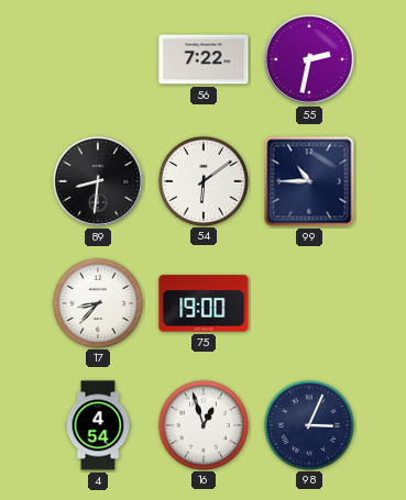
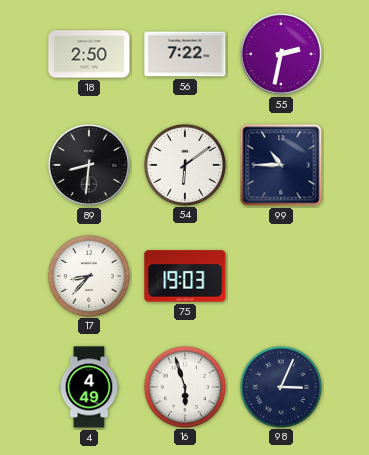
18: none -> 2:50 (89, 54)
75: 19:00 -> 19:03 (185, 276)
4: 4:54 -> 4:49 (89, 387)
16: 12:57 -> 5:57 (184, 386)
